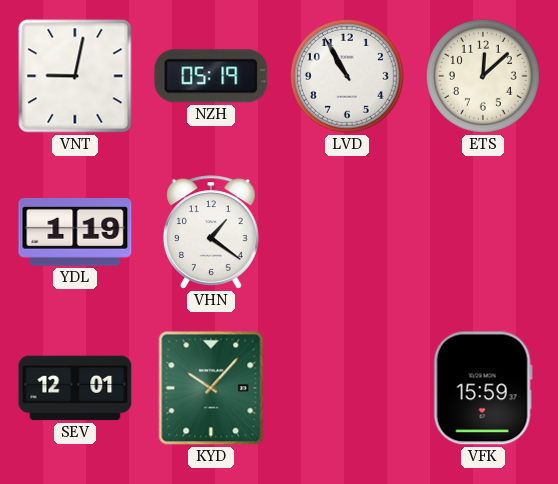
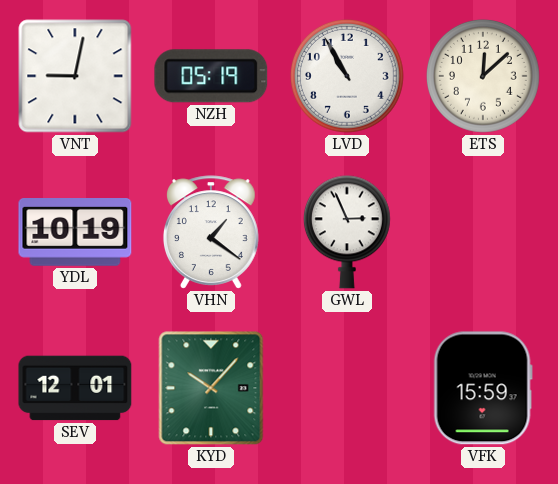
YDL: 1:19 -> 10:19 (75, 233)
GWL: none -> 2:56 (347, 232)
